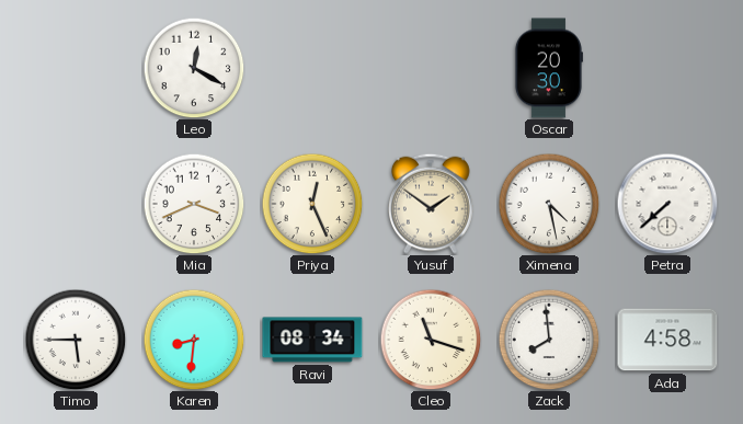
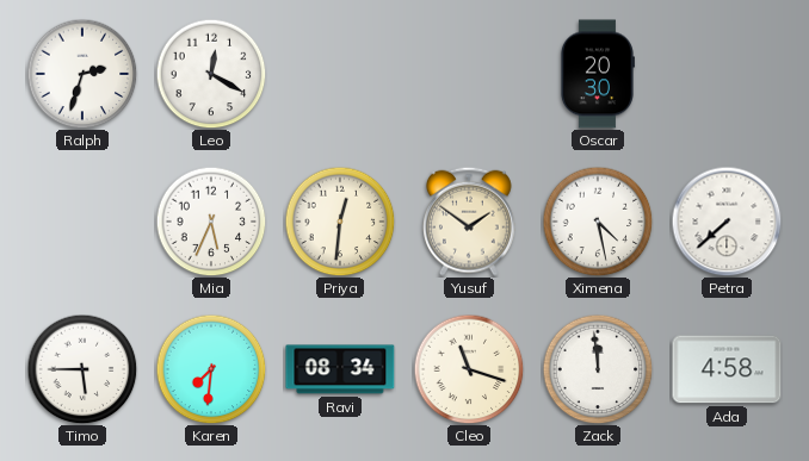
Ralph: none -> 2:33 (82, 74)
Mia: 3:41 -> 5:34 (211, 222)
Priya: 12:26 -> 12:31 (340, 222)
Karen: 8:31 -> 7:31 (211, 369)
Zack: 7:59 -> 11:59 (598, 369)
